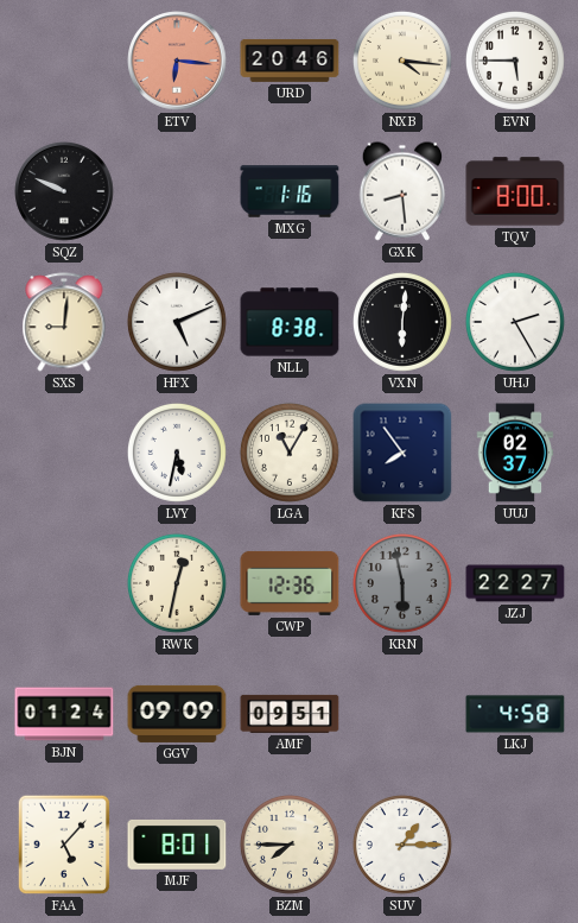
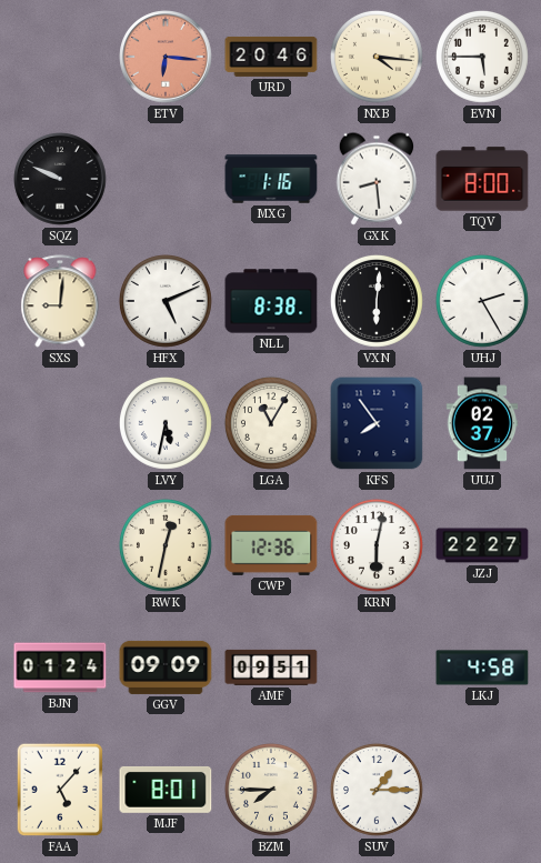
KRN: 5:58 -> 6:02 (377, 545)
KRN dial: grey -> white (377, 545)
